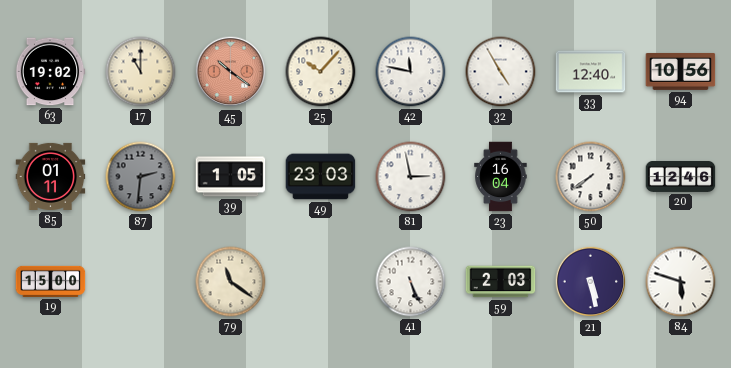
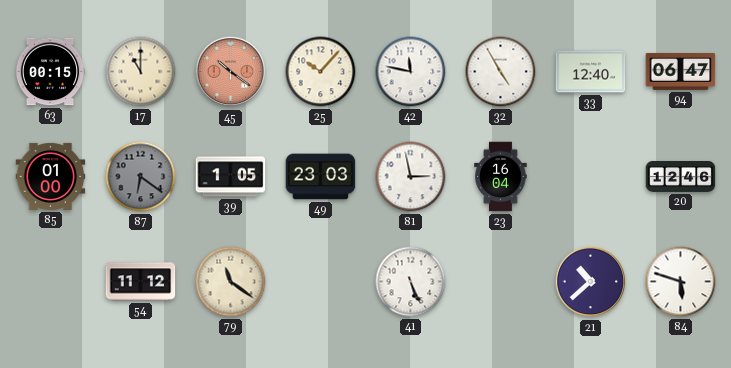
63: 19:02 -> 00:15 (50, 72)
94: 10:56 -> 06:47 (681, 71)
85: 01:11 -> 01:00 (51, 176)
87: 2:31 -> 6:21 (141, 177)
50: 7:39 -> none (591, 177)
19: 15:00 -> none (51, 281)
54: none -> 11:12 (141, 282)
59: 2:03 -> none (501, 282)
21: 5:28 -> 10:38 (591, 282)
